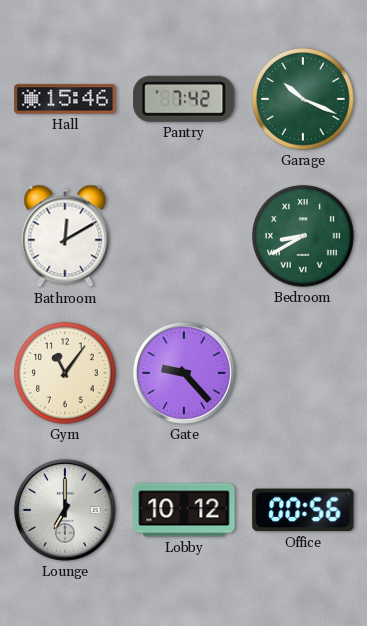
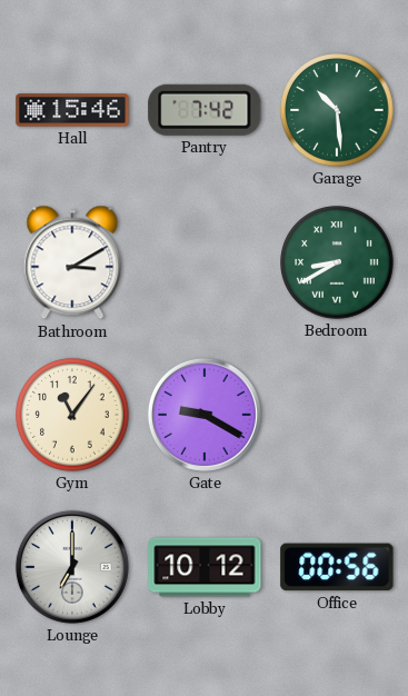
Garage: 10:19 -> 10:29 (337, 110)
Bathroom: 12:10 -> 3:10 (72, 262)
Gate: 9:23 -> 9:20 (205, 415)
